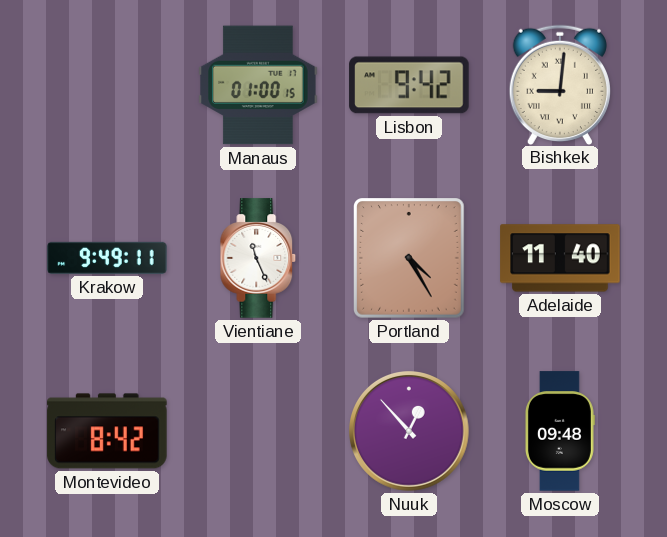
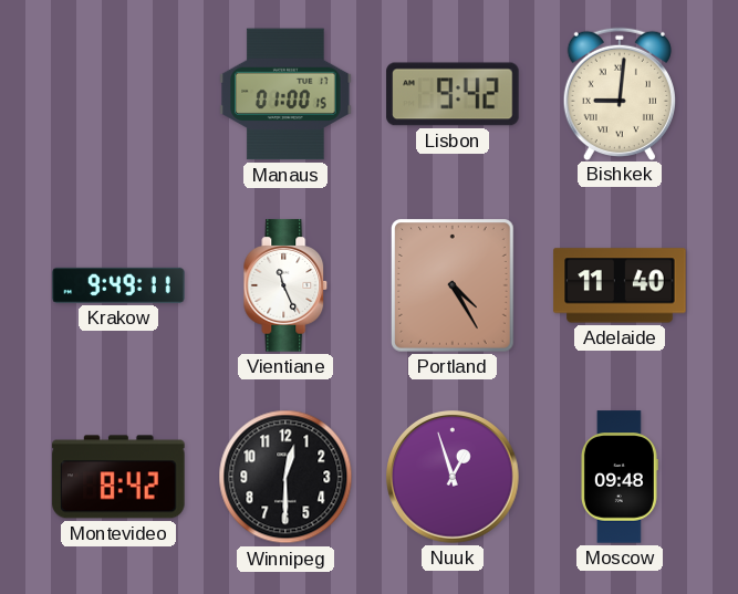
Winnipeg: none -> 12:30 (285, 477)
Nuuk: 12:53 -> 12:57 (454, 478)
